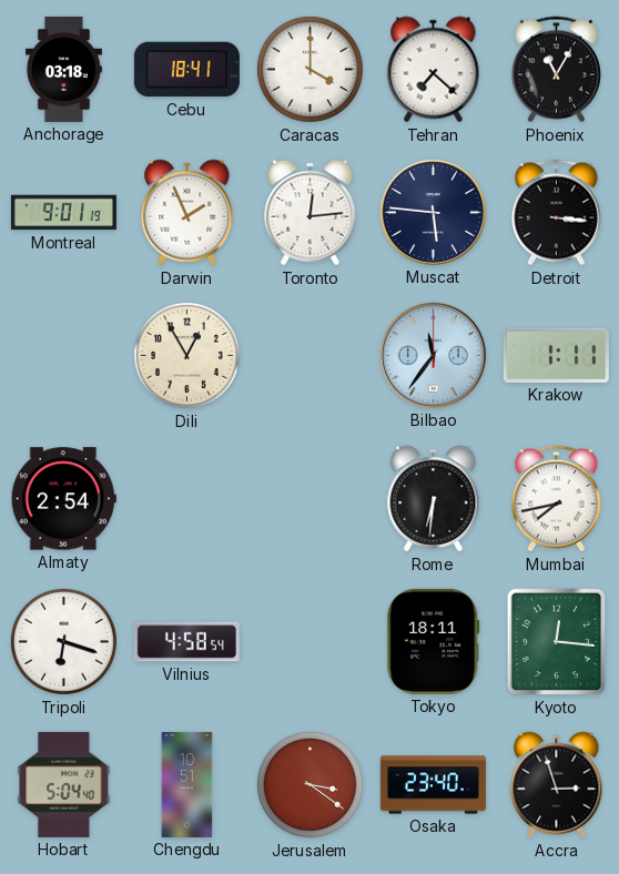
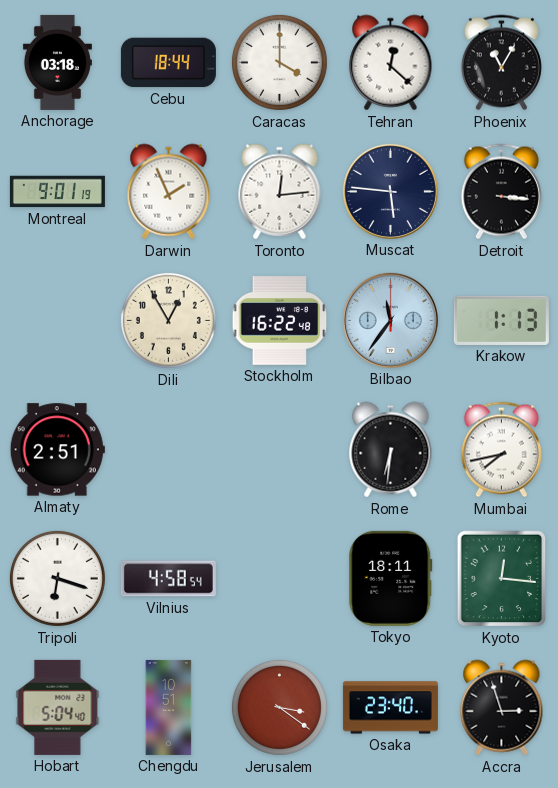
Cebu: 18:41 -> 18:44 (168, 63)
Tehran: 7:22 -> 12:22 (391, 63)
Stockholm: none -> 16:22 (280, 321)
Krakow: 1:11 -> 1:13 (501, 320)
Almaty: 2:54 -> 2:51 (57, 450)
